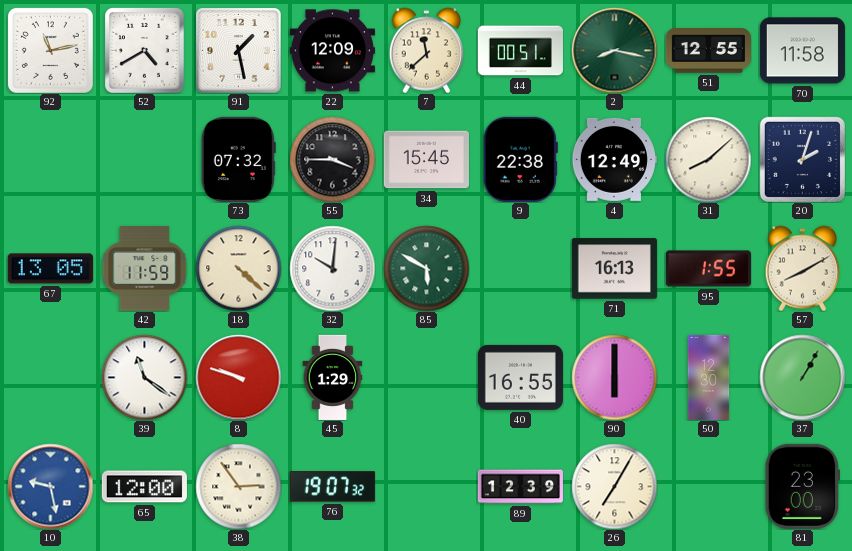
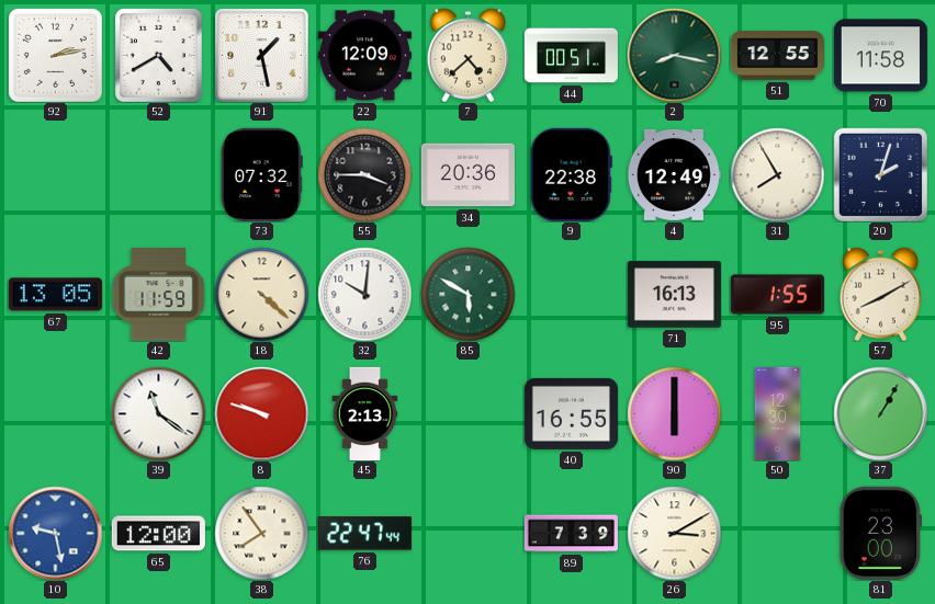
92: 11:13 -> 2:13 (55, 55)
7: 11:38 -> 4:38 (469, 55)
34: 15:45 -> 20:36 (467, 175)
31: 8:08 -> 7:55 (777, 174)
45: 1:29 -> 2:13 (365, 413)
38: 2:54 -> 7:54 (261, 533)
76: 19:07 -> 22:47 (364, 534)
89: 12:39 -> 7:39 (571, 534)
26: 7:05 -> 3:10 (674, 533)
